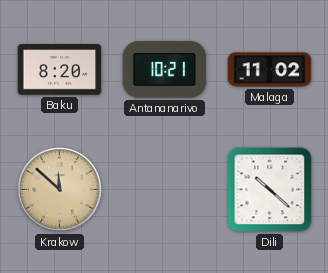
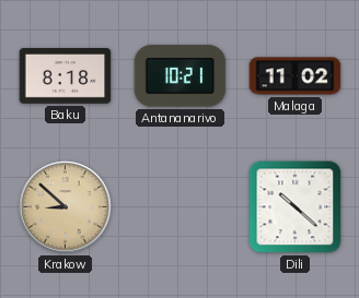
Baku: 8:20 -> 8:18 (66, 76)
Krakow: 11:52 -> 8:52 (66, 207)
